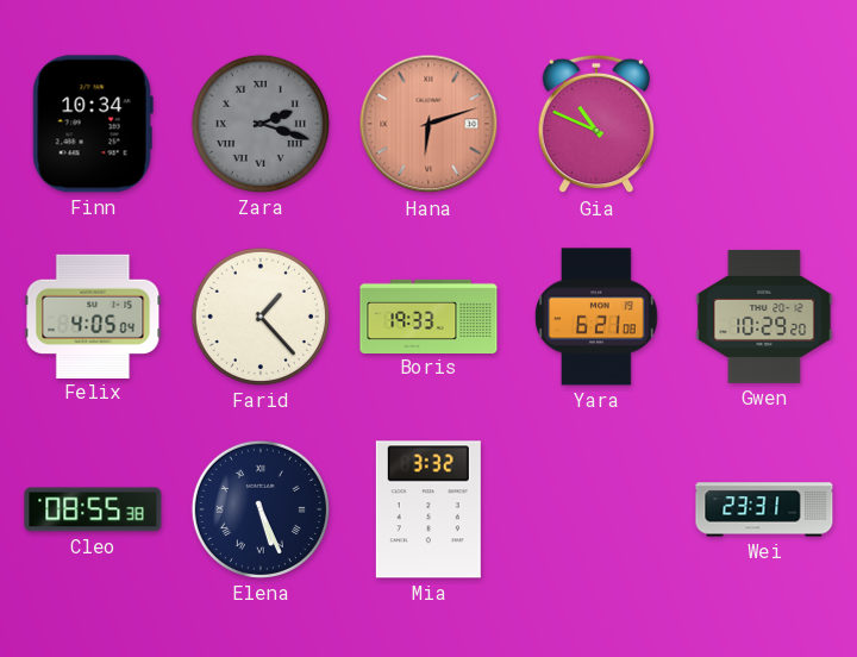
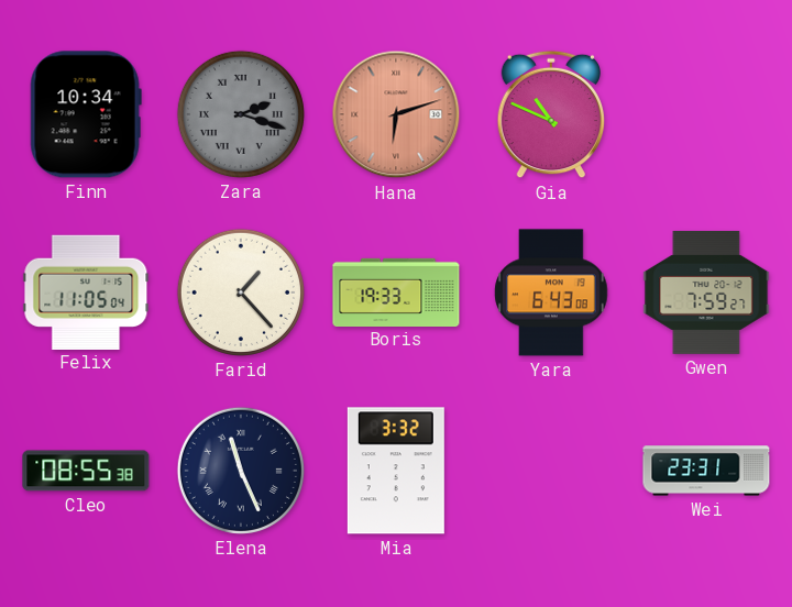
Felix: 4:05 -> 11:05 (86, 291)
Yara: 6:21 -> 6:43 (551, 293)
Gwen: 10:29 -> 7:59 (706, 293)
Elena: 5:26 -> 11:26 (241, 471)
